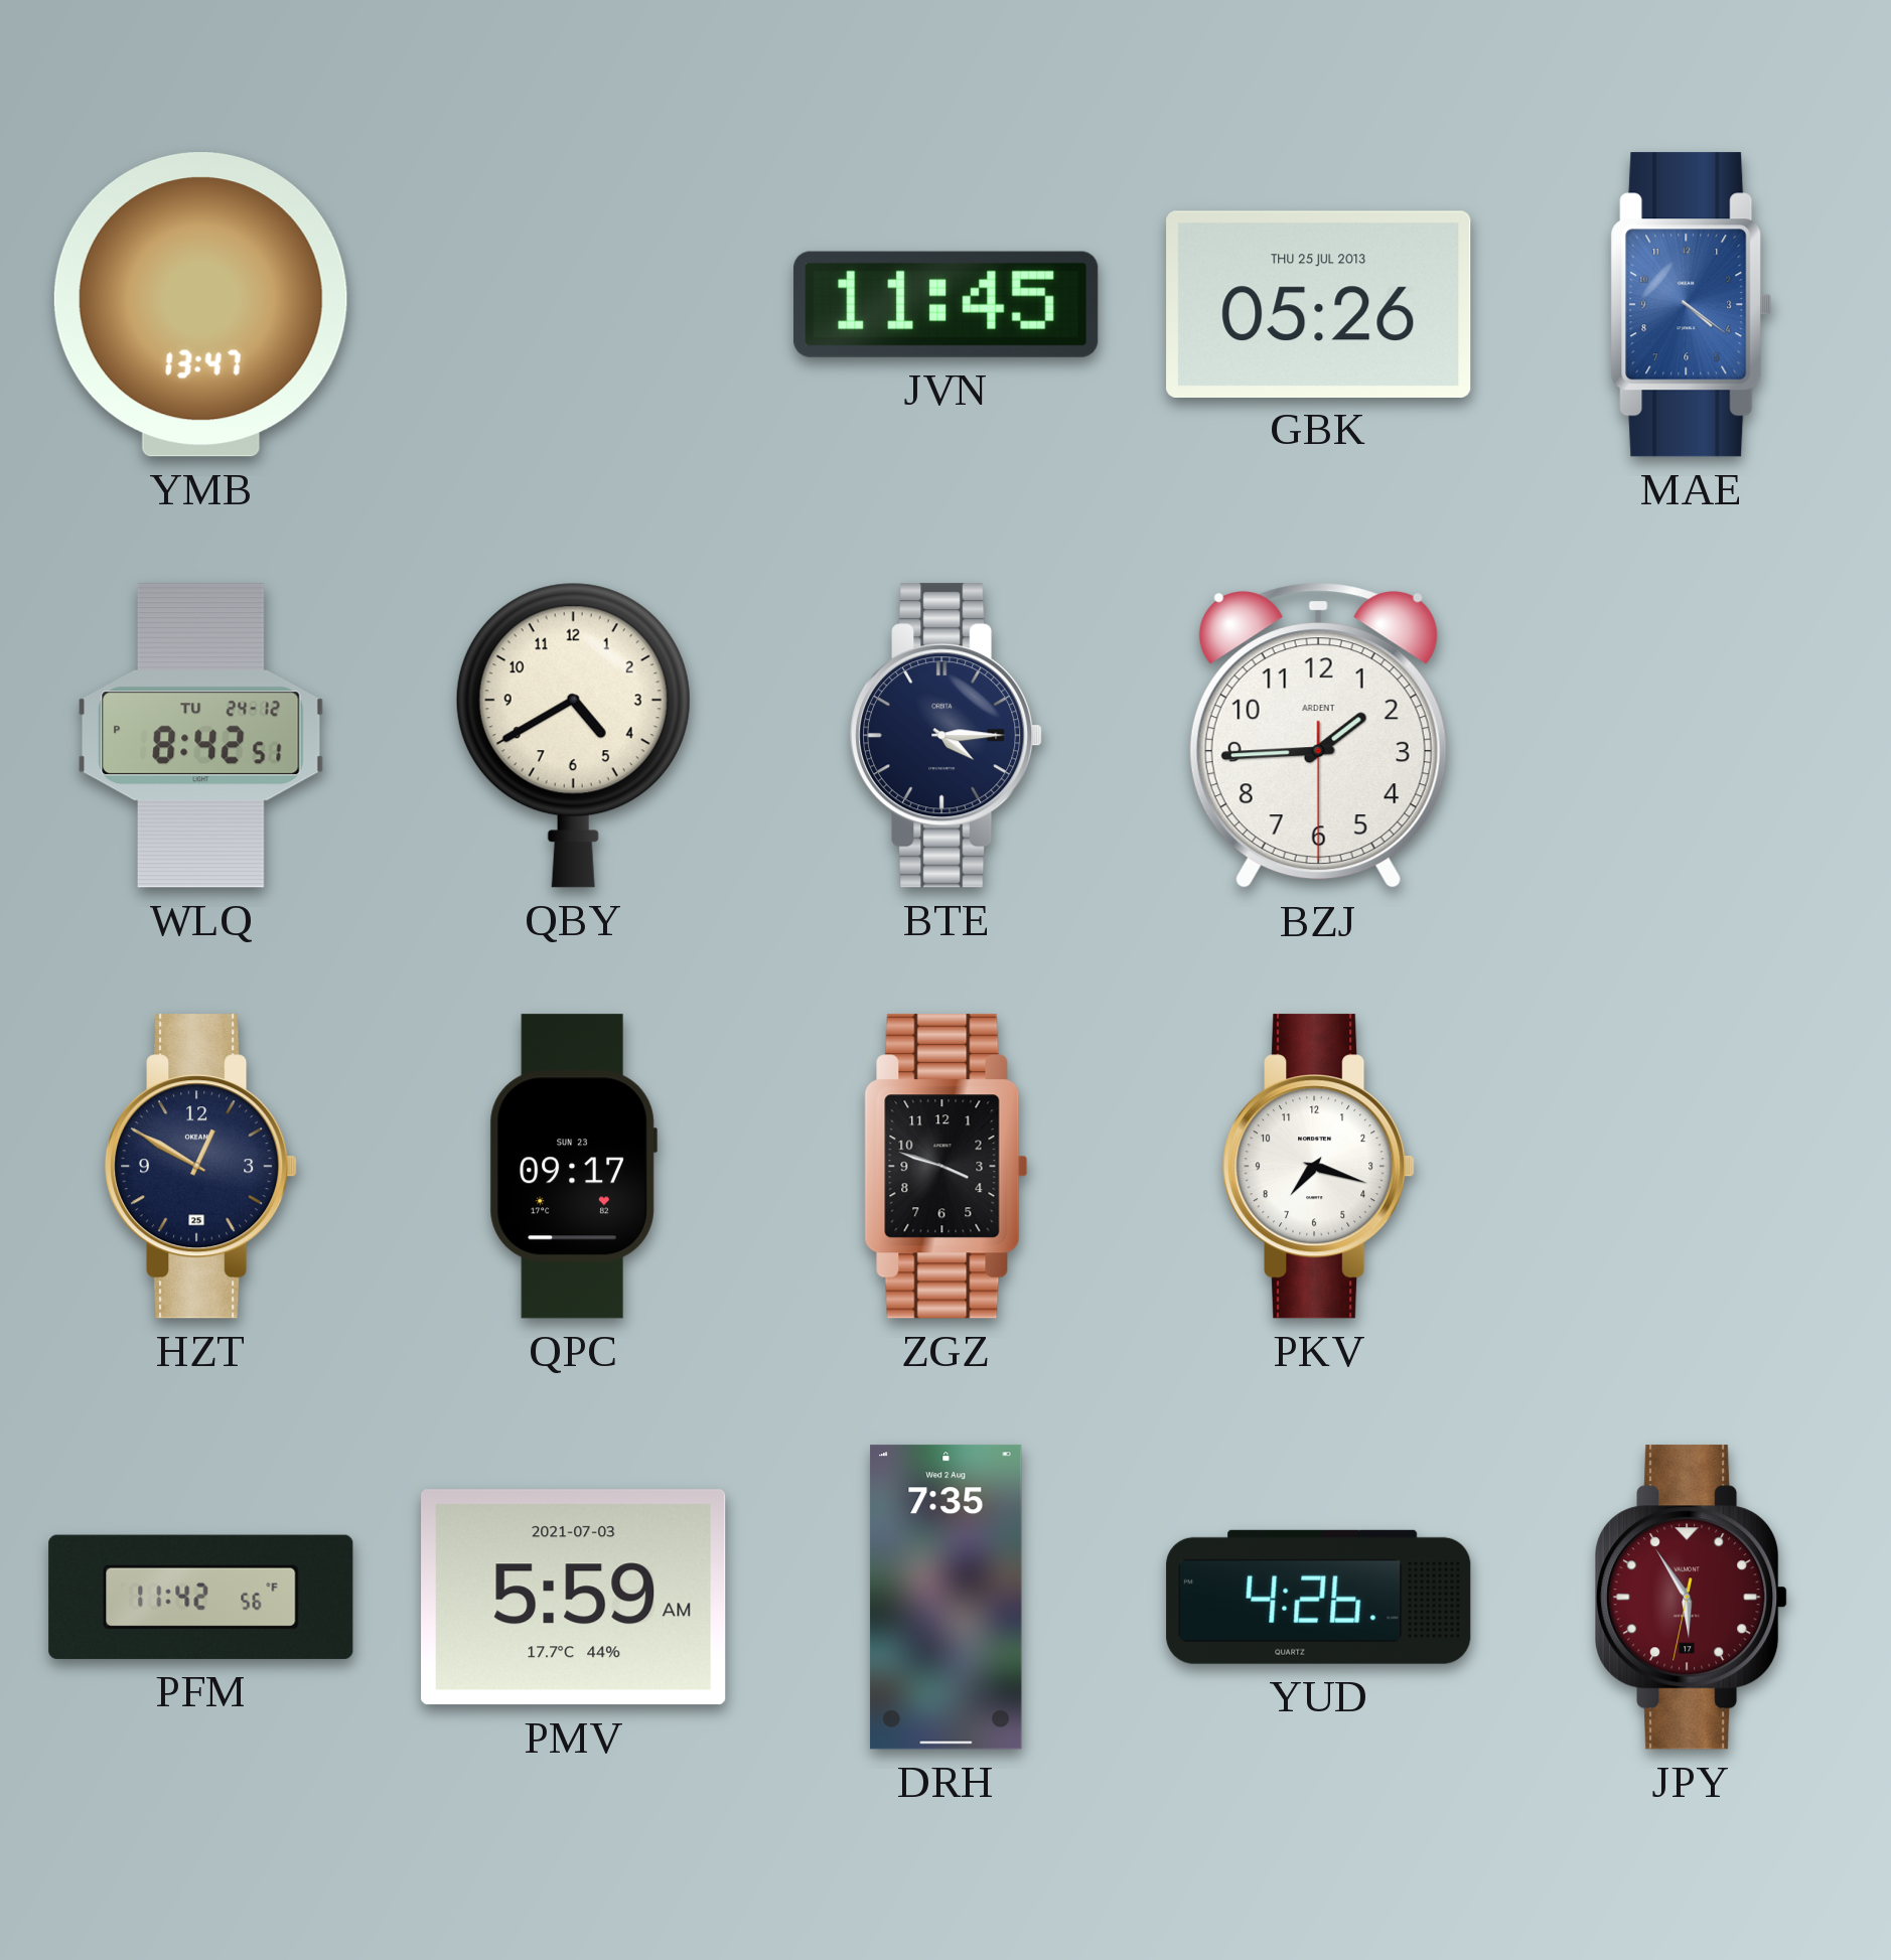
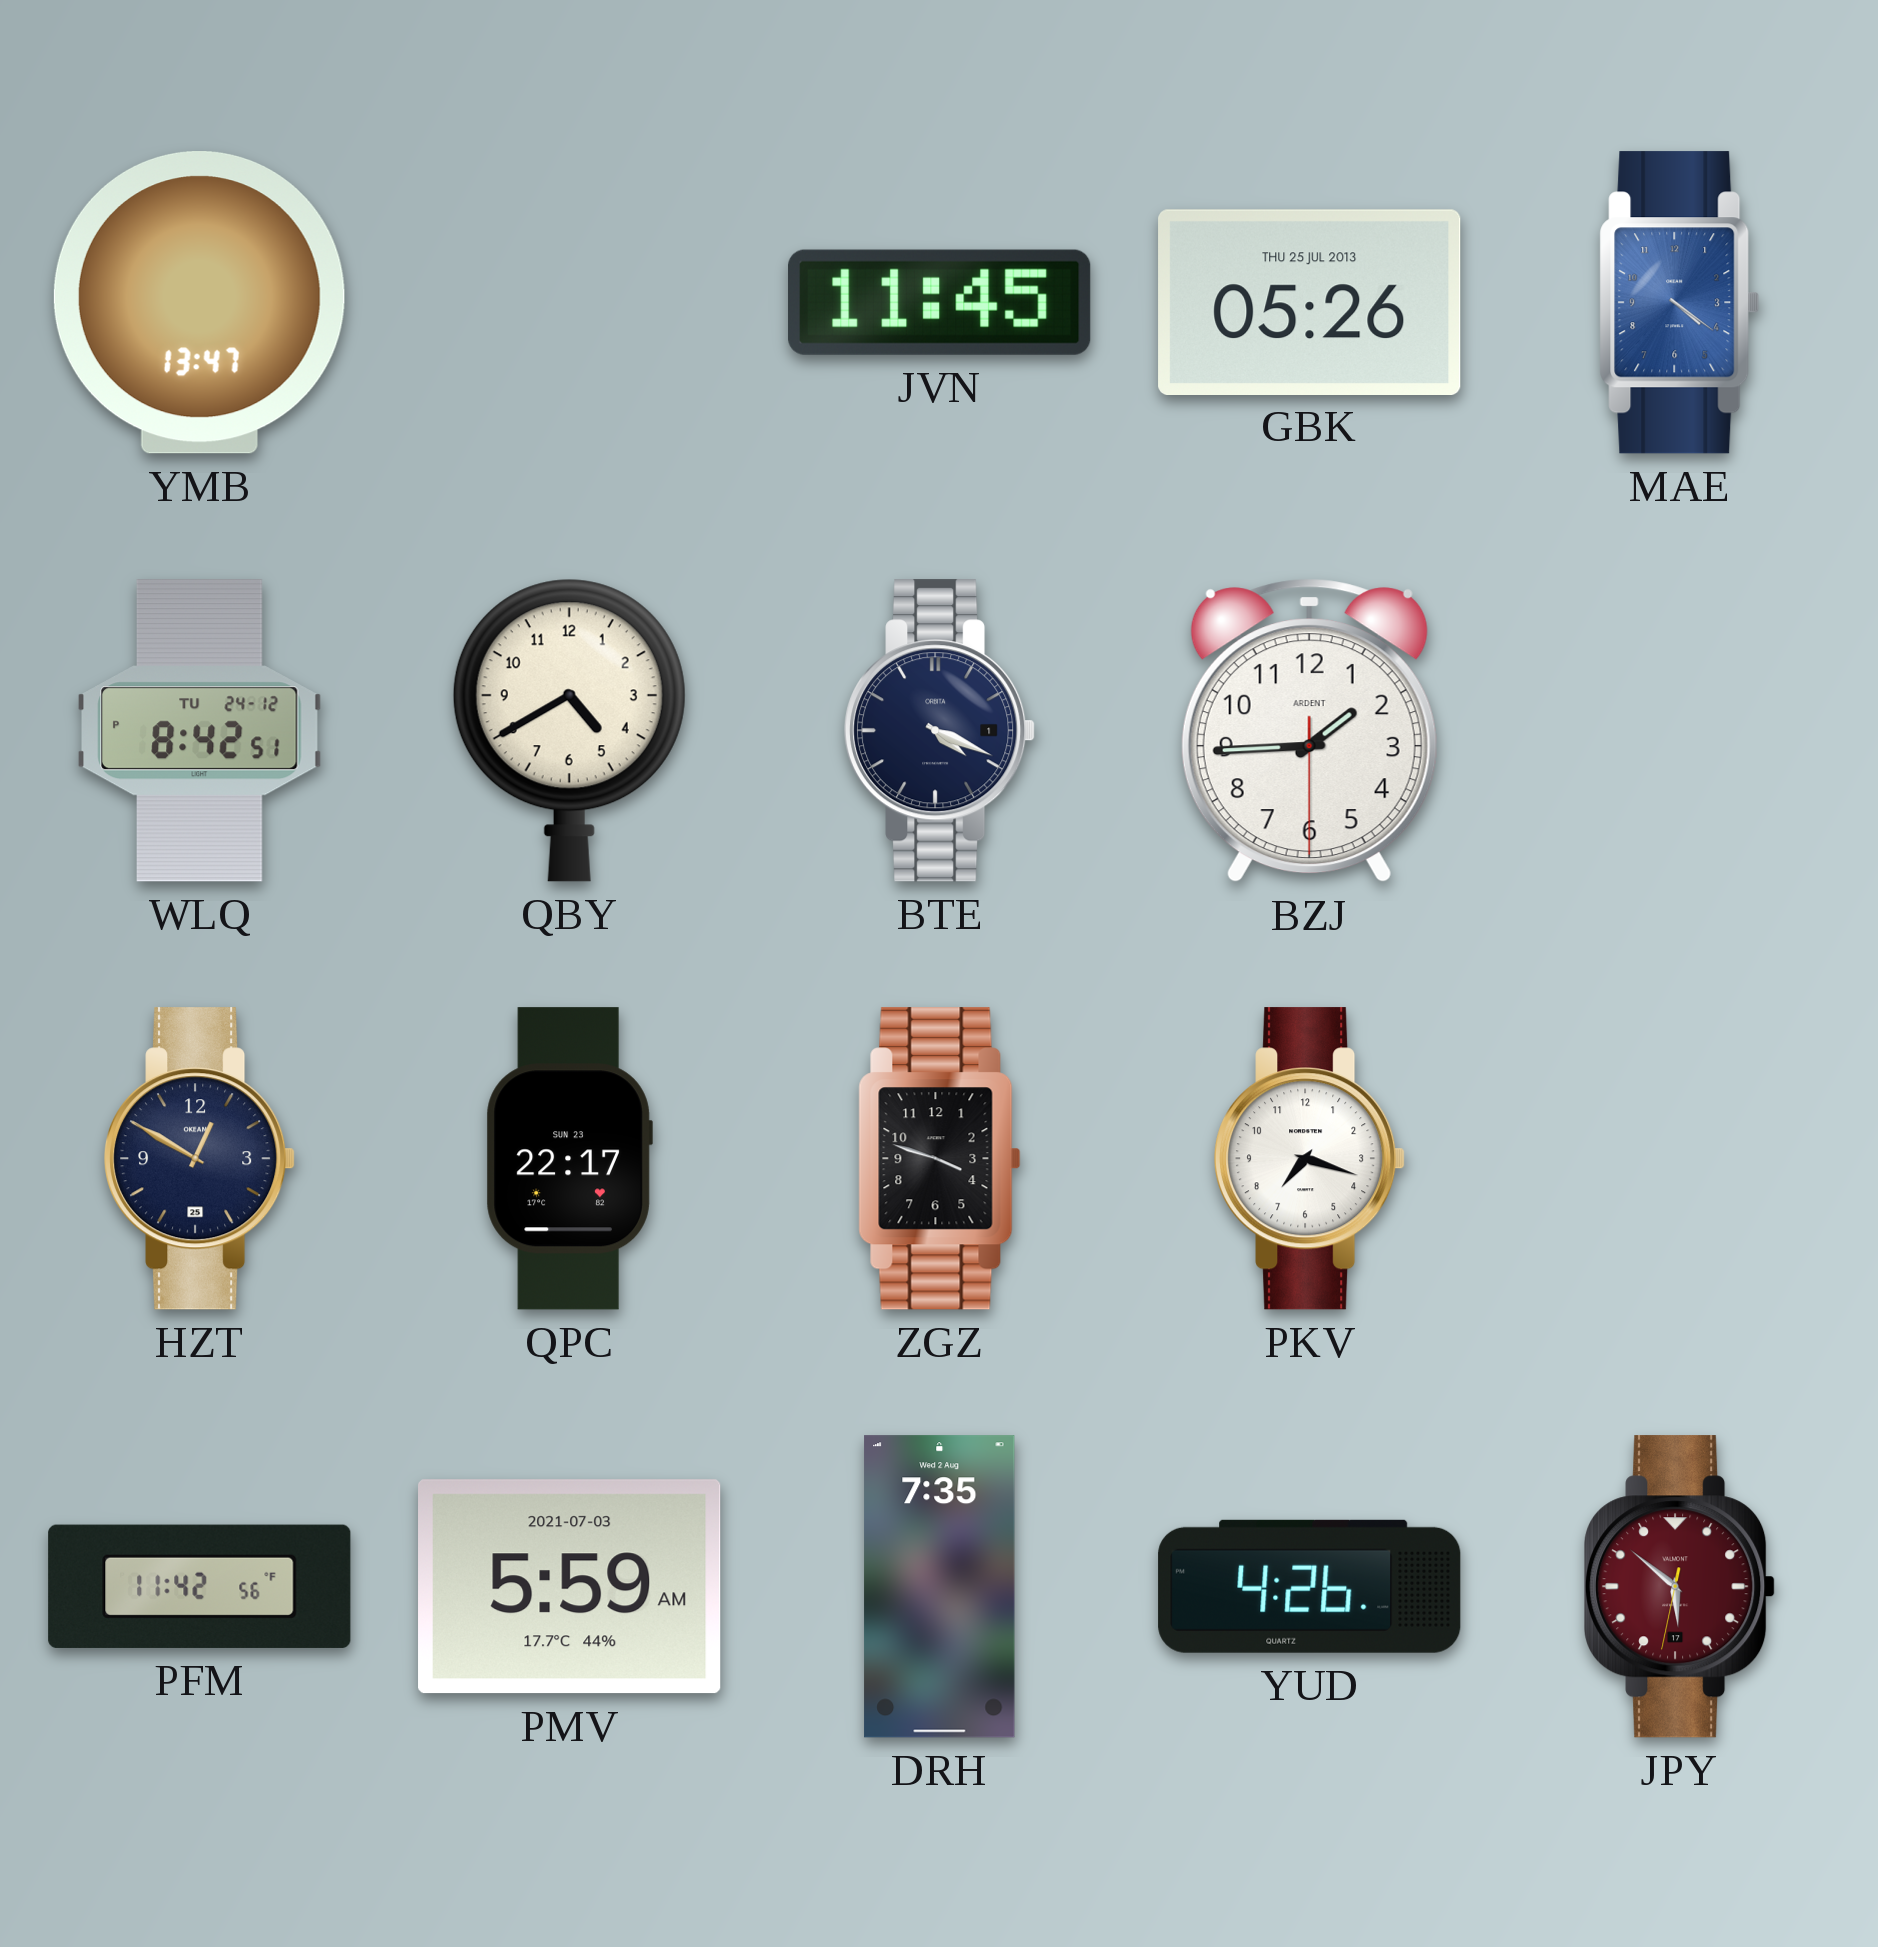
BTE: 4:15 -> 4:19 (941, 731)
QPC: 09:17 -> 22:17 (569, 1159)
JPY: 5:54 -> 5:51 (1681, 1587)
